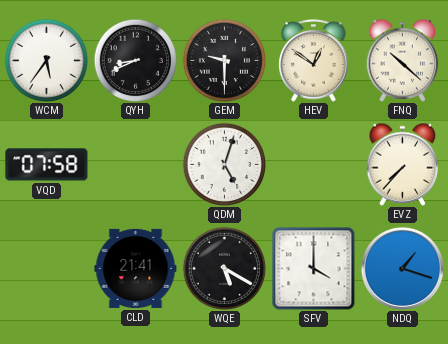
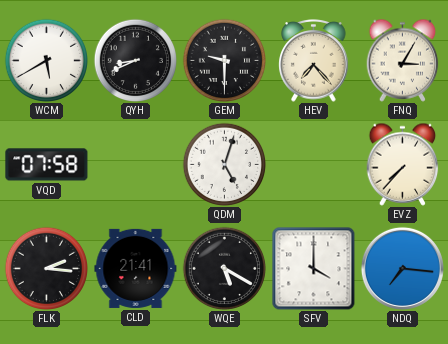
WCM: 5:36 -> 5:40 (46, 60)
HEV: 12:51 -> 7:23 (314, 61)
FNQ: 10:22 -> 3:05 (403, 60)
FLK: none -> 2:16 (46, 268)
NDQ: 1:18 -> 7:16 (402, 268)
